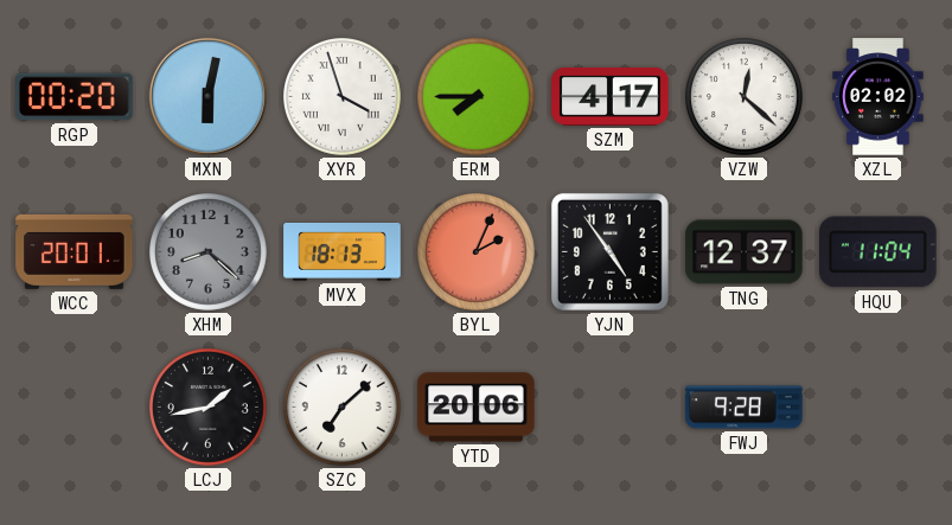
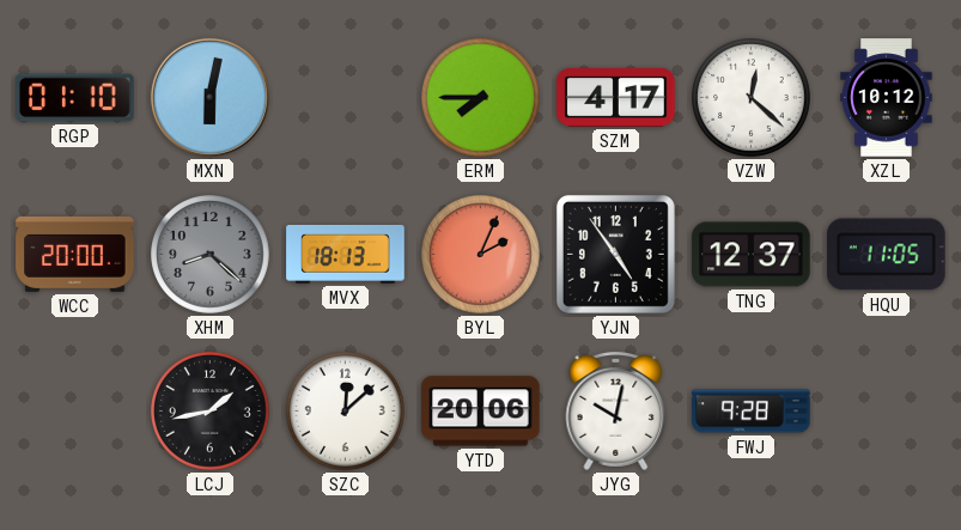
RGP: 00:20 -> 01:10 (75, 98)
XYR: 3:57 -> none (343, 97)
XZL: 02:02 -> 10:12 (887, 98)
WCC: 20:01 -> 20:00 (75, 255)
HQU: 11:04 -> 11:05 (887, 255)
SZC: 7:08 -> 12:08 (346, 412)
JYG: none -> 10:02 (616, 410)
